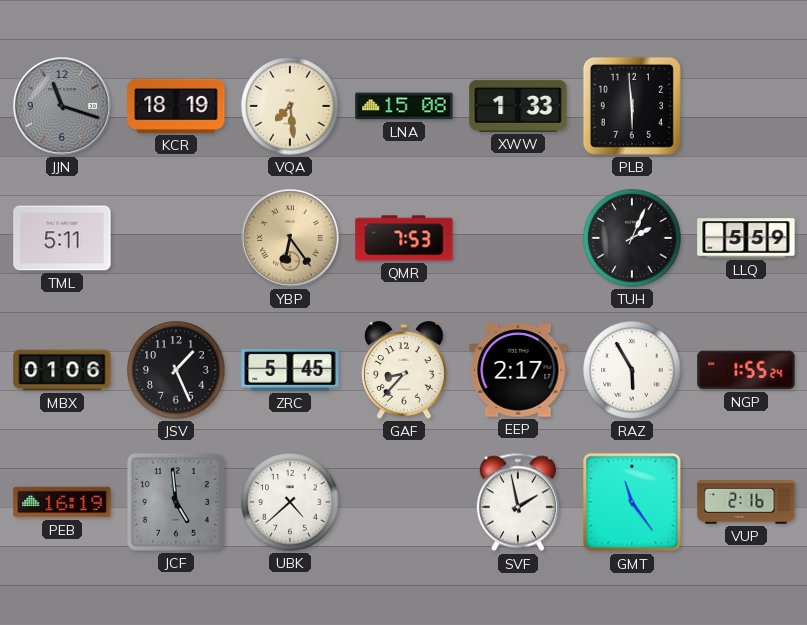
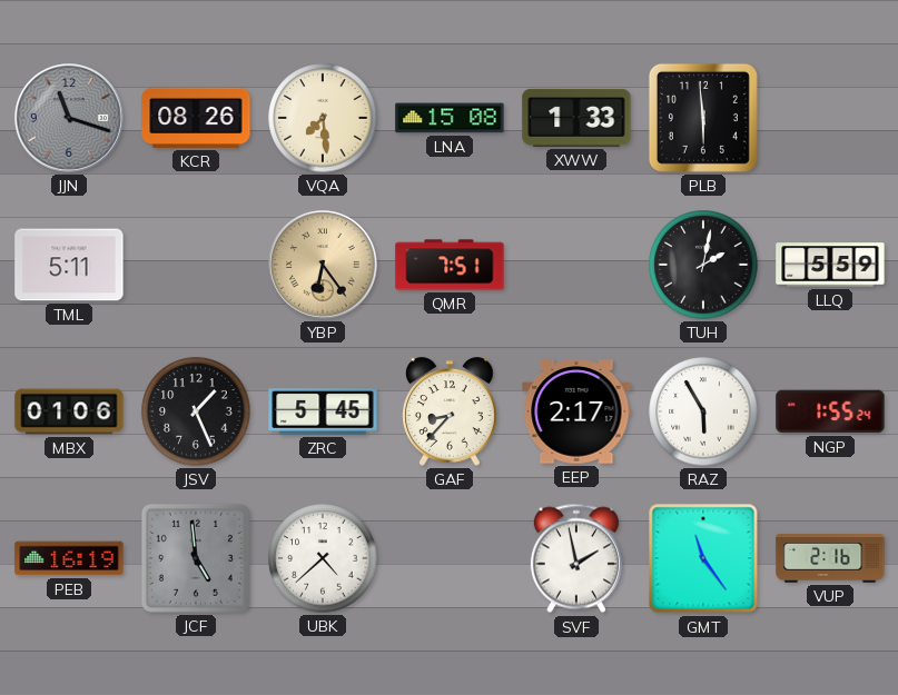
KCR: 18:19 -> 08:26 (196, 118)
QMR: 7:53 -> 7:51 (450, 265)
TUH: 2:04 -> 2:02 (703, 265)
